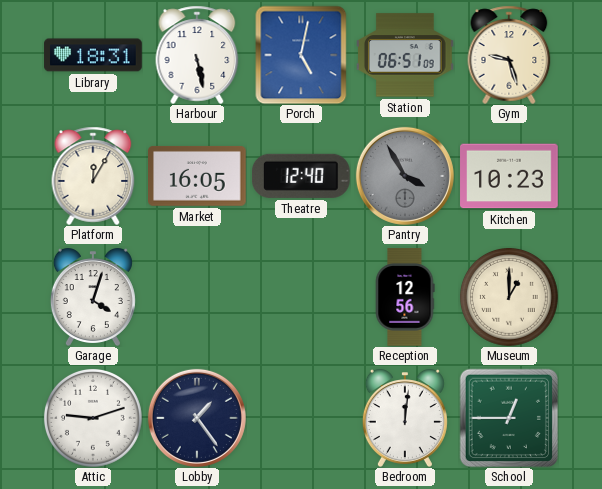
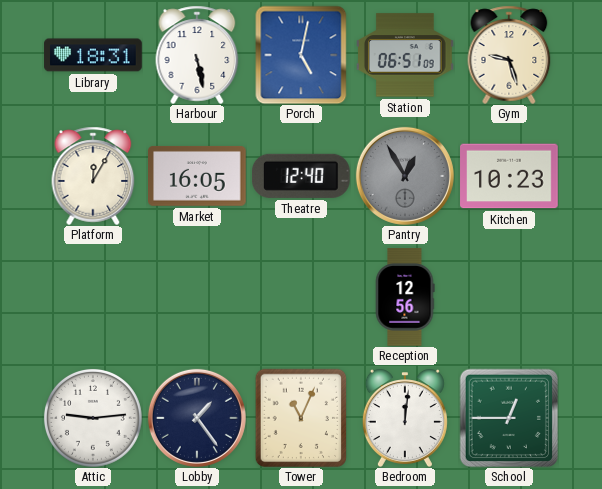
Pantry: 3:55 -> 12:55 (405, 176)
Garage: 4:03 -> none (93, 297)
Museum: 1:00 -> none (509, 297)
Attic: 9:12 -> 9:14 (93, 418)
Tower: none -> 11:04 (300, 417)
